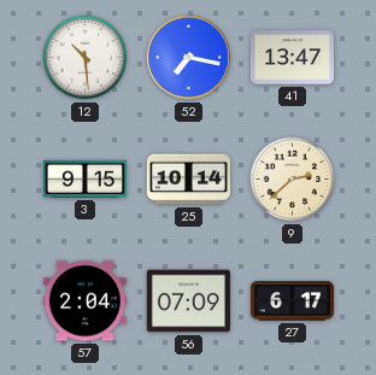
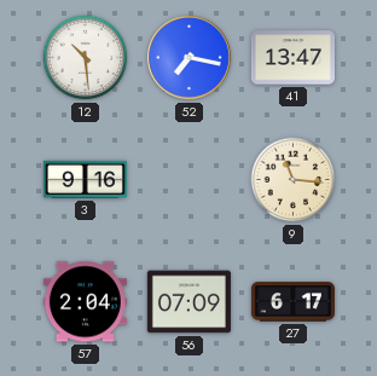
3: 9:15 -> 9:16 (85, 179)
25: 10:14 -> none (188, 180)
9: 2:38 -> 11:16 (294, 180)
